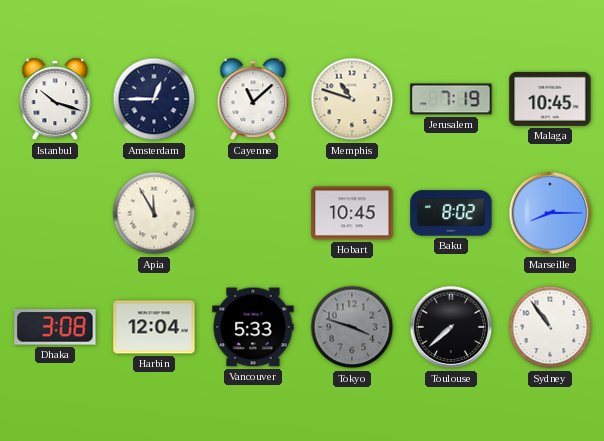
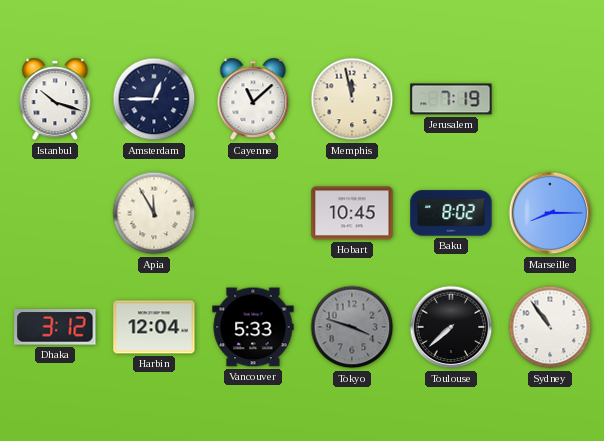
Memphis: 10:48 -> 11:58 (352, 99)
Malaga: 10:45 -> none (550, 99)
Dhaka: 3:08 -> 3:12 (55, 327)
